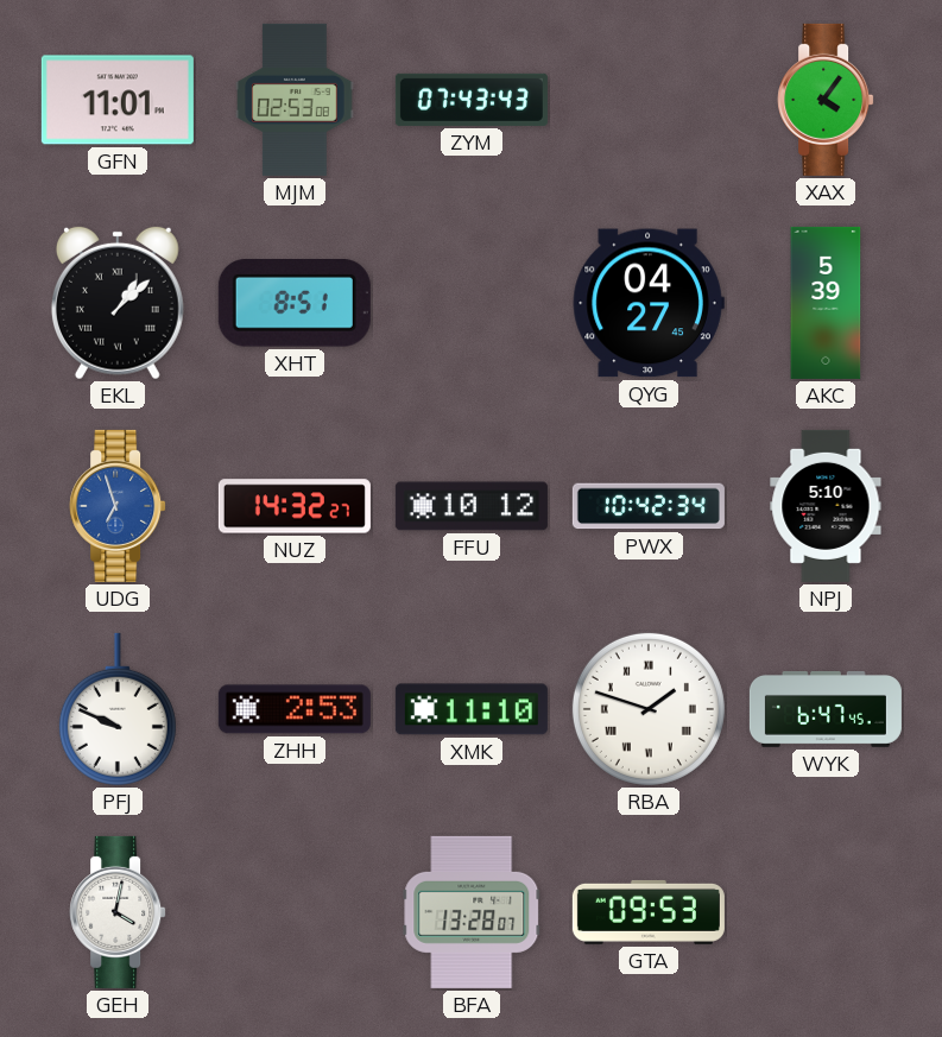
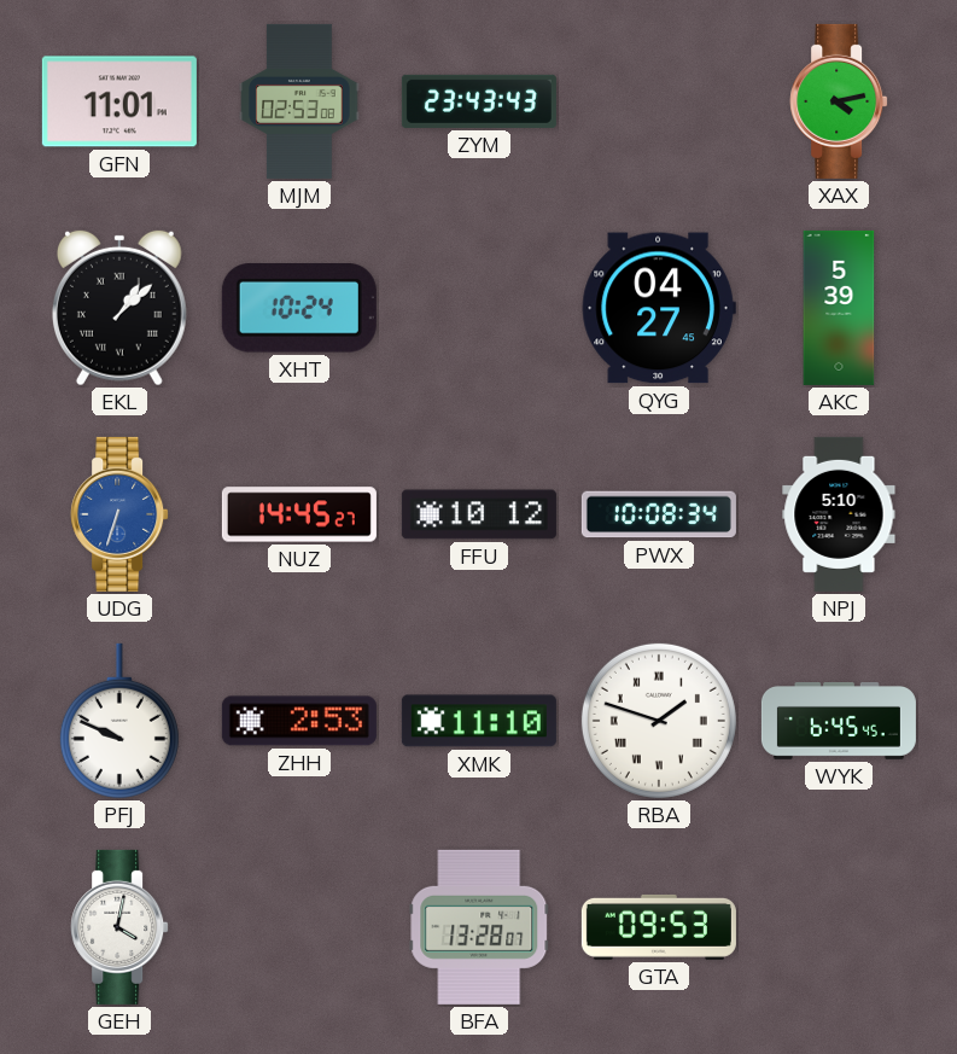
ZYM: 07:43 -> 23:43 (479, 101)
XAX: 4:06 -> 4:13 (839, 101)
XHT: 8:51 -> 10:24 (299, 308)
UDG: 6:57 -> 6:33 (119, 514)
NUZ: 14:32 -> 14:45 (299, 514)
PWX: 10:42 -> 10:08 (659, 514)
WYK: 6:47 -> 6:45 (839, 722)
